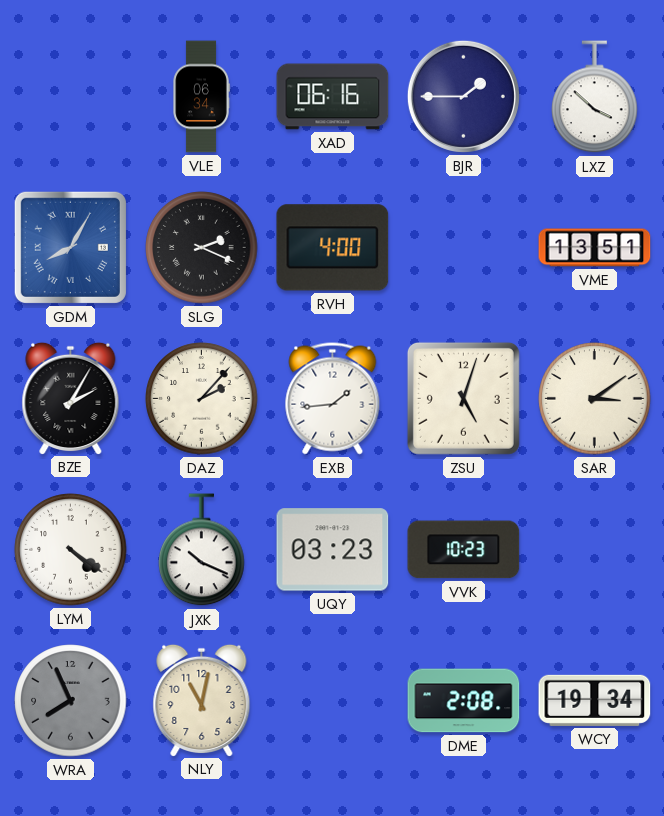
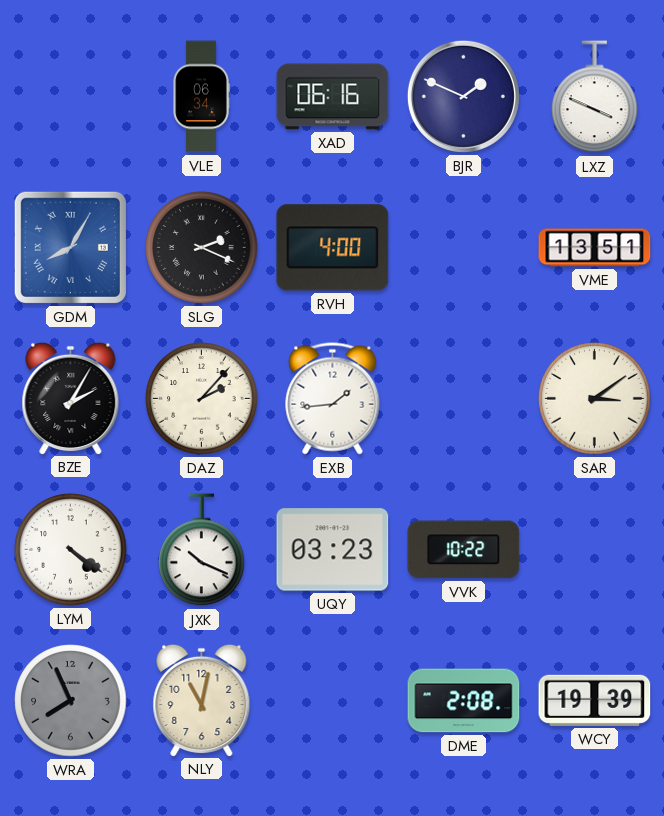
BJR: 1:45 -> 1:49 (463, 96)
LXZ: 3:52 -> 3:49 (595, 97)
ZSU: 5:03 -> none (463, 398)
VVK: 10:23 -> 10:22 (464, 550)
WCY: 19:34 -> 19:39 (595, 700)
